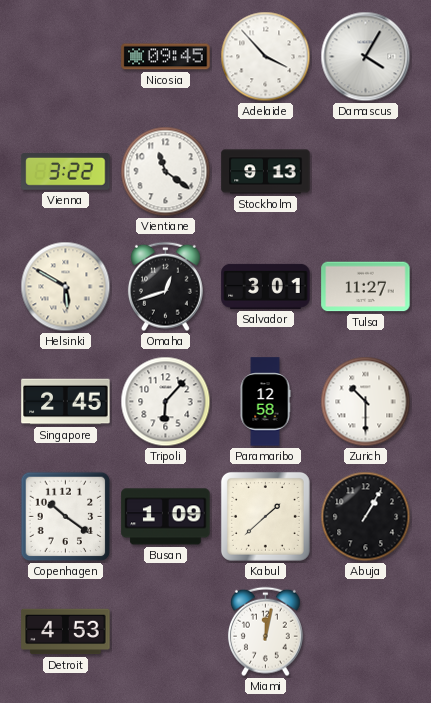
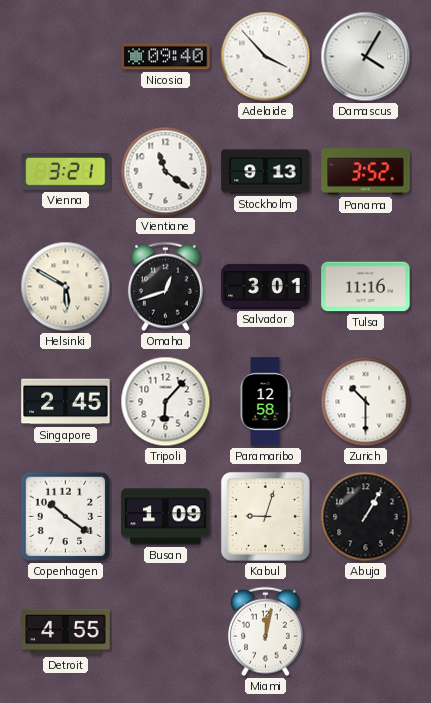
Nicosia: 09:45 -> 09:40 (166, 57)
Vienna: 3:22 -> 3:21 (66, 172)
Panama: none -> 3:52 (366, 172)
Tulsa: 11:27 -> 11:16 (366, 287)
Kabul: 1:38 -> 9:03 (265, 516)
Detroit: 4:53 -> 4:55 (66, 632)
